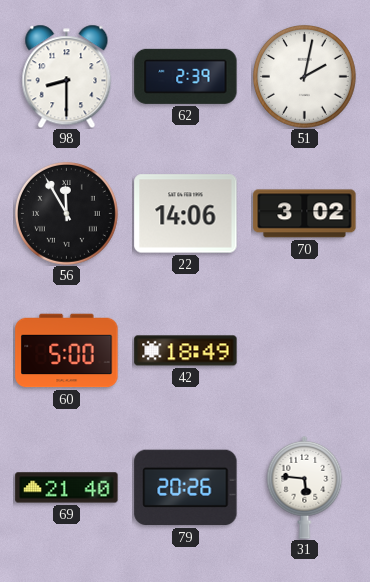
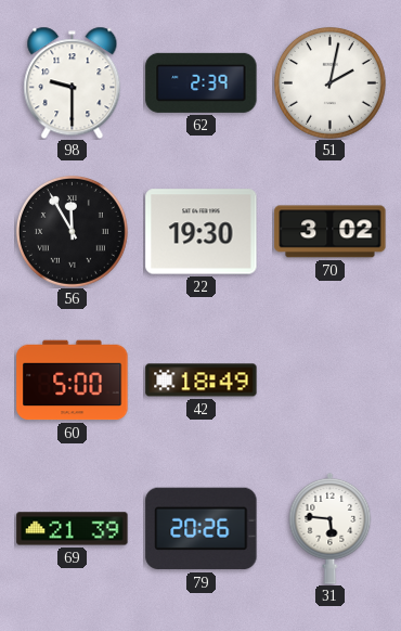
98: 8:30 -> 9:30 (73, 82)
22: 14:06 -> 19:30 (202, 232)
69: 21:40 -> 21:39 (73, 529)
